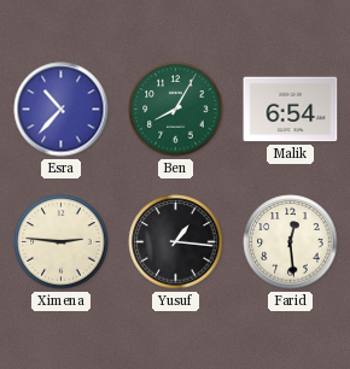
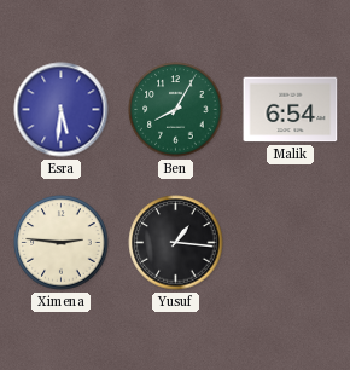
Esra: 10:37 -> 5:31 (62, 110)
Farid: 12:29 -> none (291, 242)
